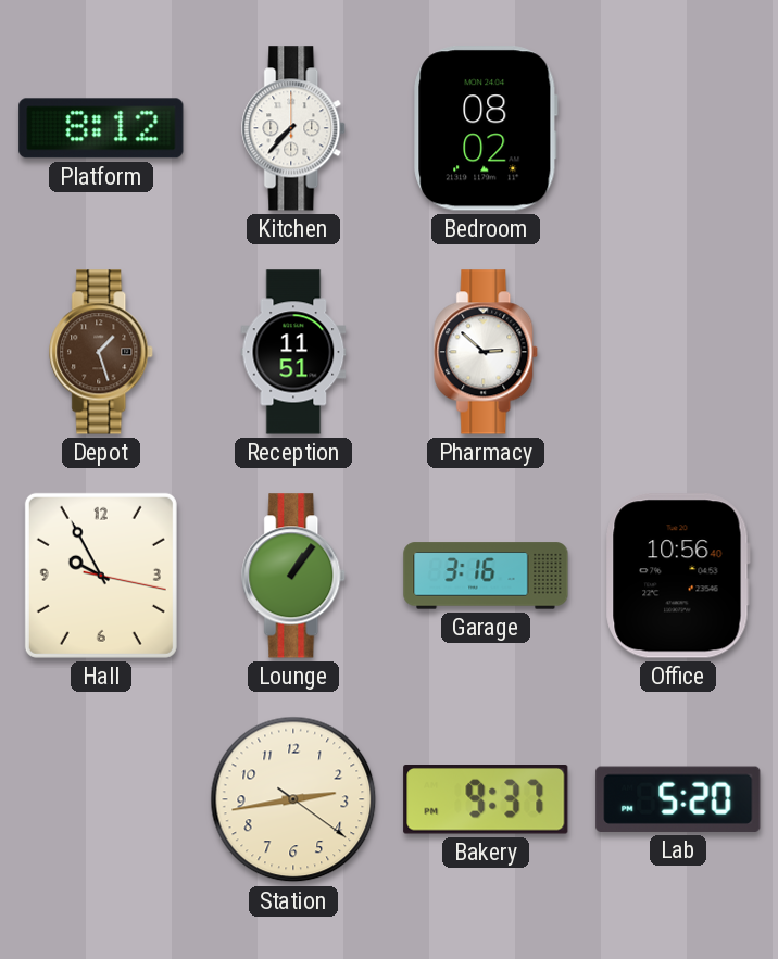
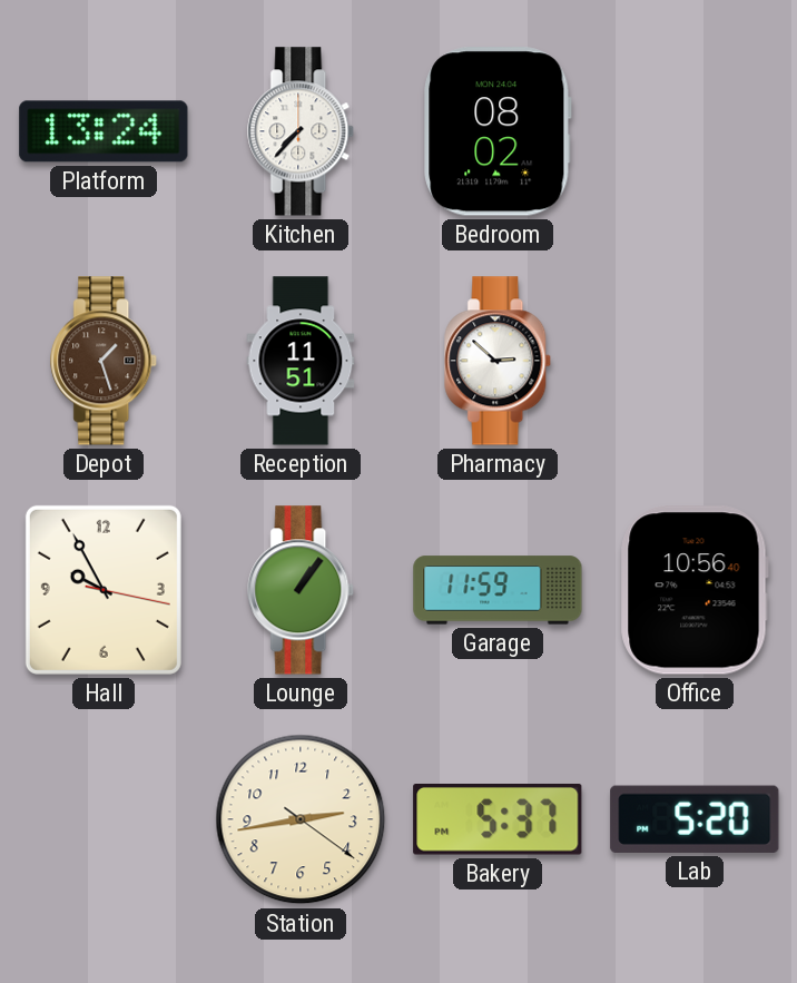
Platform: 8:12 -> 13:24 (104, 131)
Garage: 3:16 -> 11:59 (498, 590)
Bakery: 9:37 -> 5:37 (498, 820)
